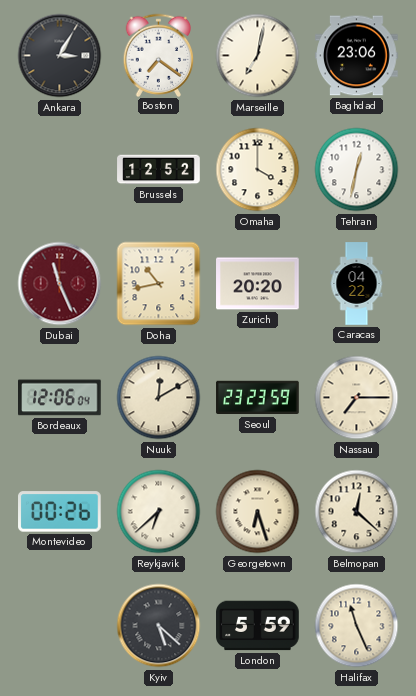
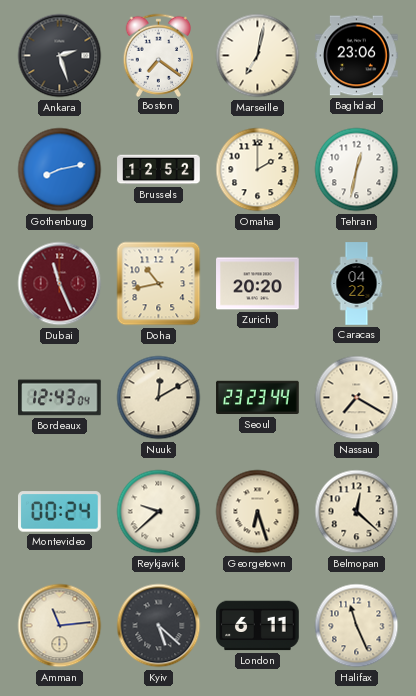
Ankara: 3:05 -> 2:27 (60, 56)
Gothenburg: none -> 8:13 (60, 170)
Omaha: 4:00 -> 2:00 (258, 170)
Bordeaux: 12:06 -> 12:43 (60, 398)
Seoul: 23:23:59 -> 23:23:44 (258, 398)
Nassau: 7:15 -> 7:20 (357, 398)
Montevideo: 00:26 -> 00:24 (60, 512)
Reykjavik: 6:38 -> 9:38 (159, 512)
Amman: none -> 11:14 (60, 626)
London: 5:59 -> 6:11 (258, 626)
